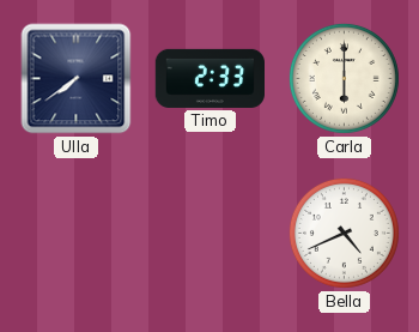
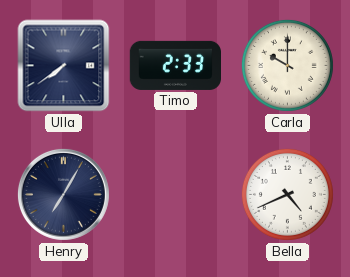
Carla: 6:00 -> 10:00 (287, 65)
Henry: none -> 7:05 (63, 194)
